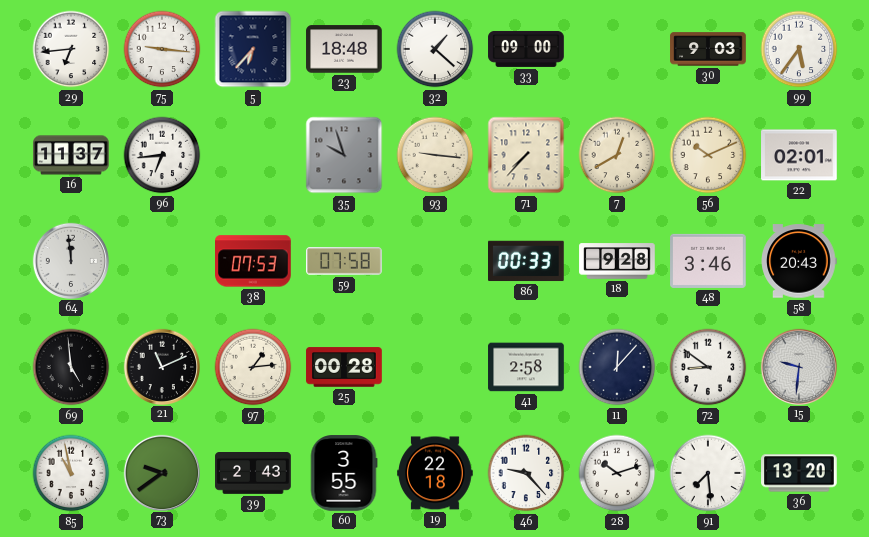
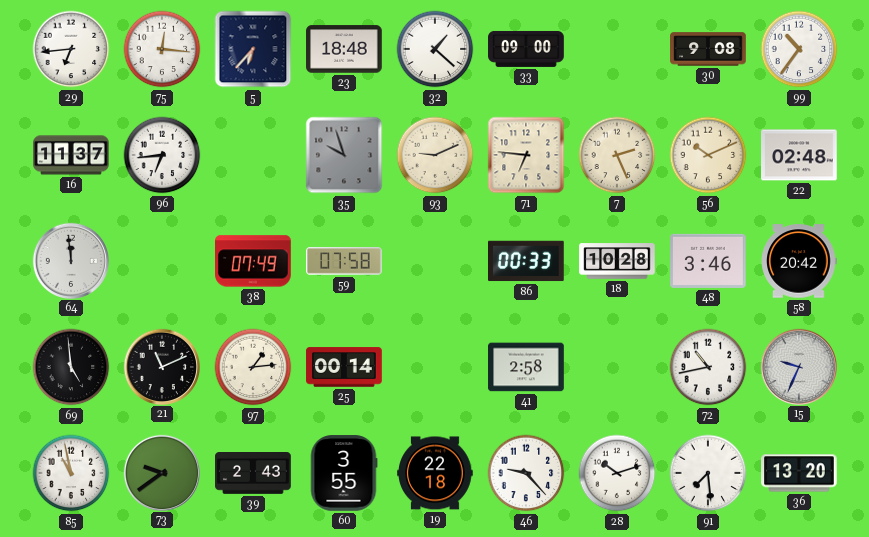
75: 9:16 -> 12:16 (162, 49)
30: 9:03 -> 9:08 (708, 49)
99: 5:36 -> 10:36 (799, 49)
93: 9:16 -> 9:11 (435, 155)
71: 7:37 -> 6:46 (526, 155)
7: 12:40 -> 2:26 (617, 155)
22: 02:01 -> 02:48 (799, 155)
38: 07:53 -> 07:49 (254, 261)
18: 9:28 -> 10:28 (617, 261)
58: 20:43 -> 20:42 (799, 261)
25: 00:28 -> 00:14 (344, 367)
11: 12:07 -> none (617, 367)
72: 8:51 -> 10:43 (708, 367)
15: 9:31 -> 9:34 (798, 366)
